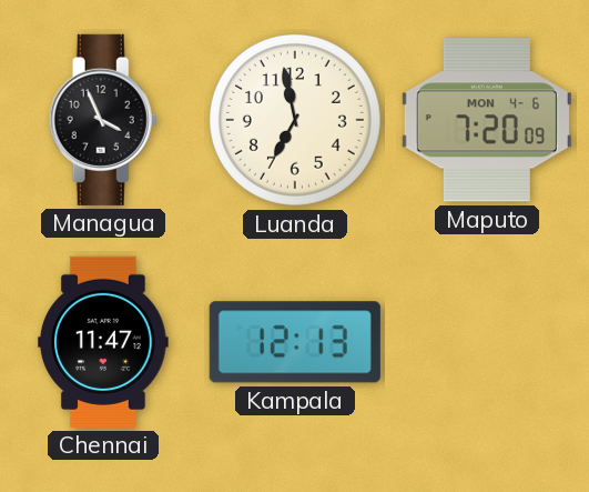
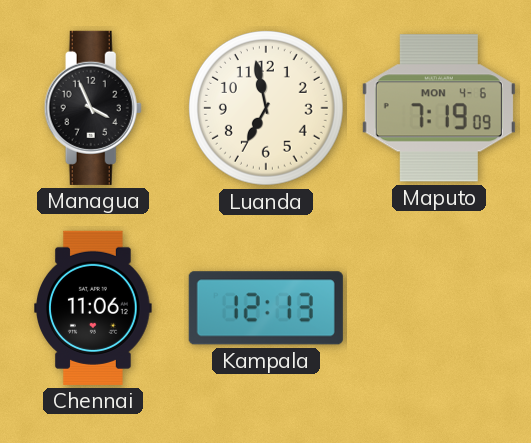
Maputo: 7:20 -> 7:19 (439, 108)
Chennai: 11:47 -> 11:06 (93, 308)
